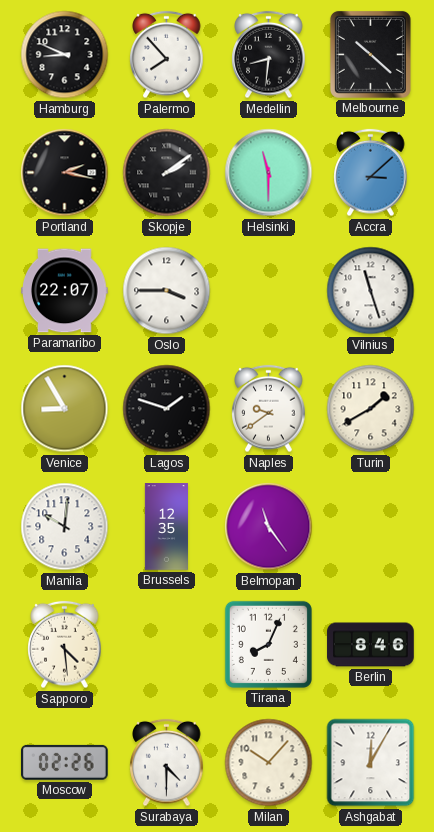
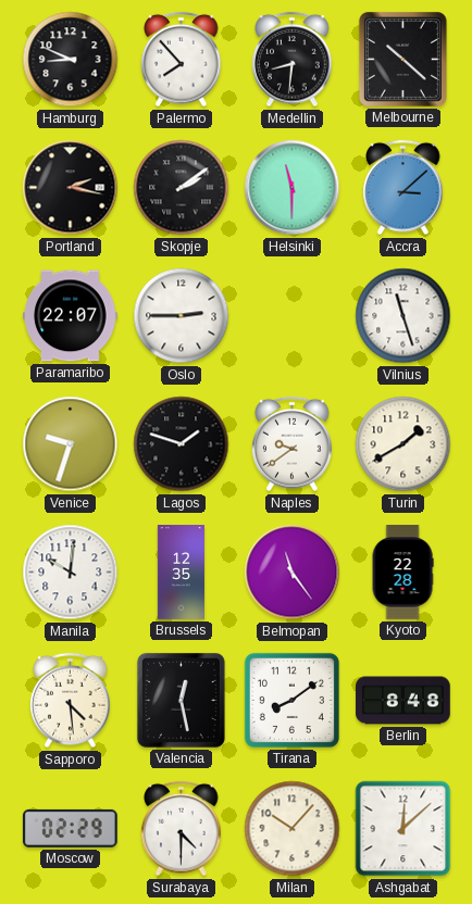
Oslo: 3:45 -> 2:45 (182, 316)
Venice: 8:55 -> 9:33 (71, 444)
Kyoto: none -> 22:28 (402, 573)
Valencia: none -> 12:28 (181, 700)
Tirana: 8:04 -> 8:09 (291, 700)
Berlin: 8:46 -> 8:48 (403, 701)
Moscow: 02:26 -> 02:29 (70, 828)
Ashgabat: 12:05 -> 12:08 (403, 829)
